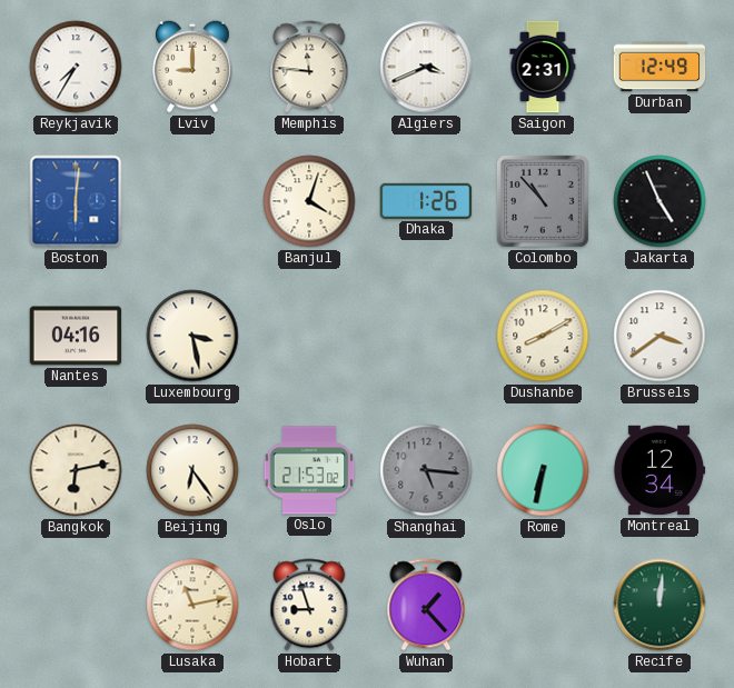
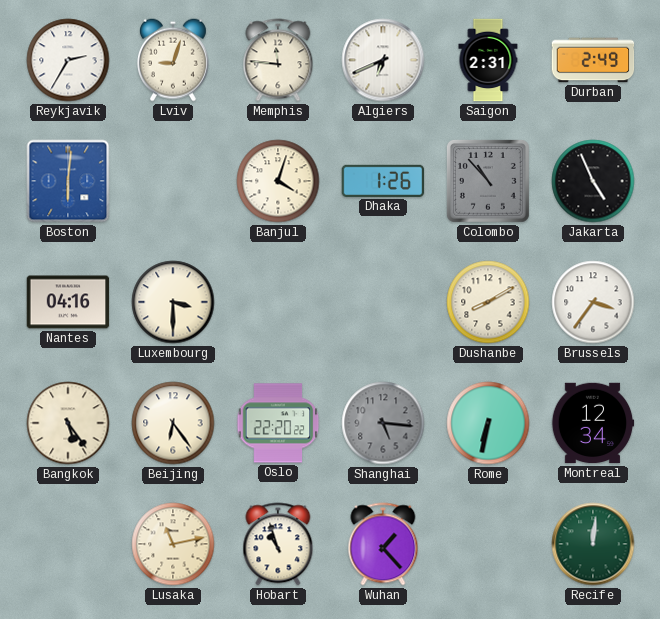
Reykjavik: 7:35 -> 2:35 (68, 60)
Lviv: 9:00 -> 9:03 (173, 60)
Algiers: 3:41 -> 6:41 (383, 60)
Durban: 12:49 -> 2:49 (593, 60)
Luxembourg: 3:28 -> 3:30 (173, 302)
Brussels: 3:39 -> 3:36 (593, 302)
Bangkok: 6:13 -> 5:24 (68, 423)
Oslo: 21:53 -> 22:20 (278, 423)
Hobart: 8:57 -> 10:57 (278, 544)
